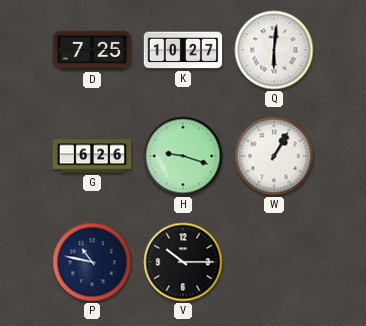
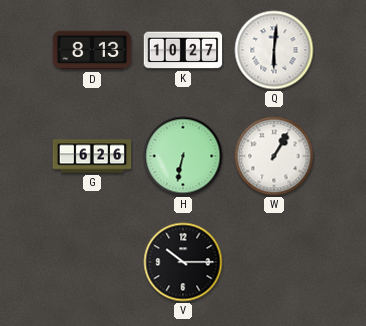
D: 7:25 -> 8:13 (92, 50)
H: 9:18 -> 6:32 (183, 156)
P: 10:47 -> none (92, 262)
